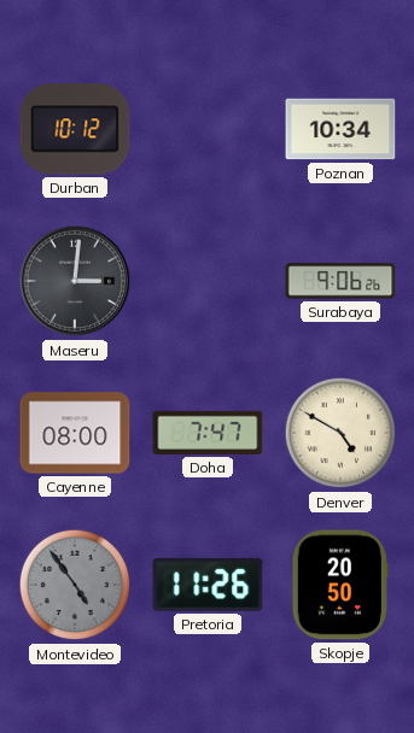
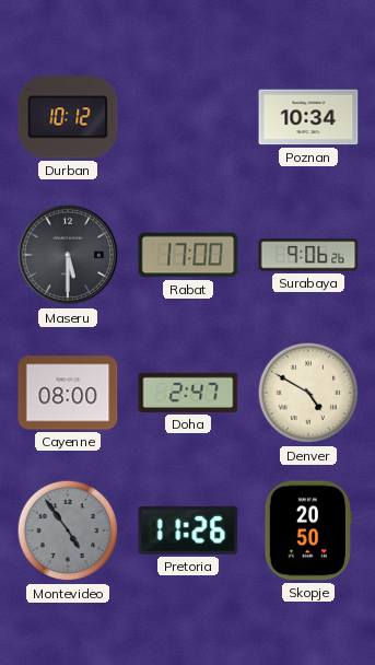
Maseru: 3:01 -> 5:30 (68, 255)
Rabat: none -> 17:00 (188, 255)
Doha: 7:47 -> 2:47 (188, 393)
